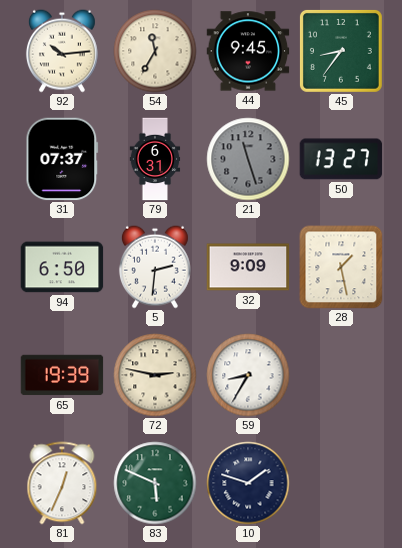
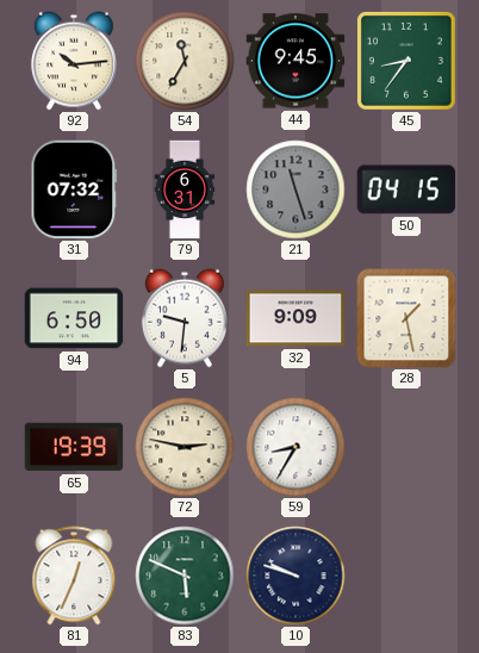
31: 07:37 -> 07:32 (74, 189)
50: 13:27 -> 04:15 (406, 189)
5: 2:31 -> 9:31 (185, 318)
10: 1:48 -> 9:48 (296, 576)
